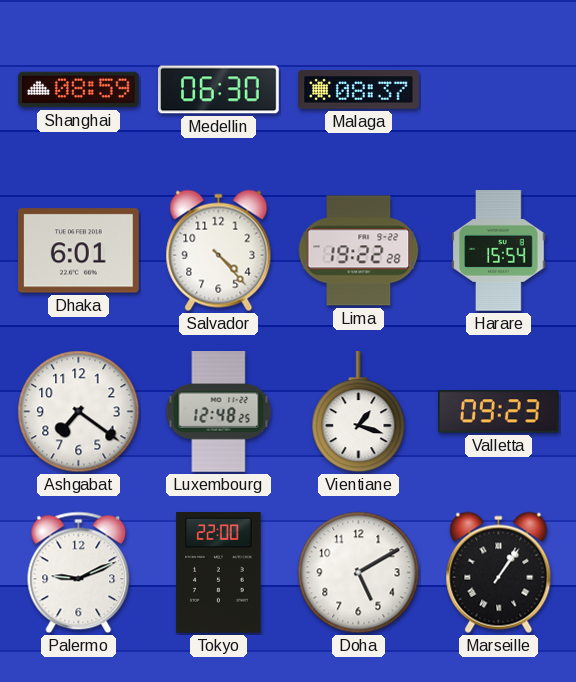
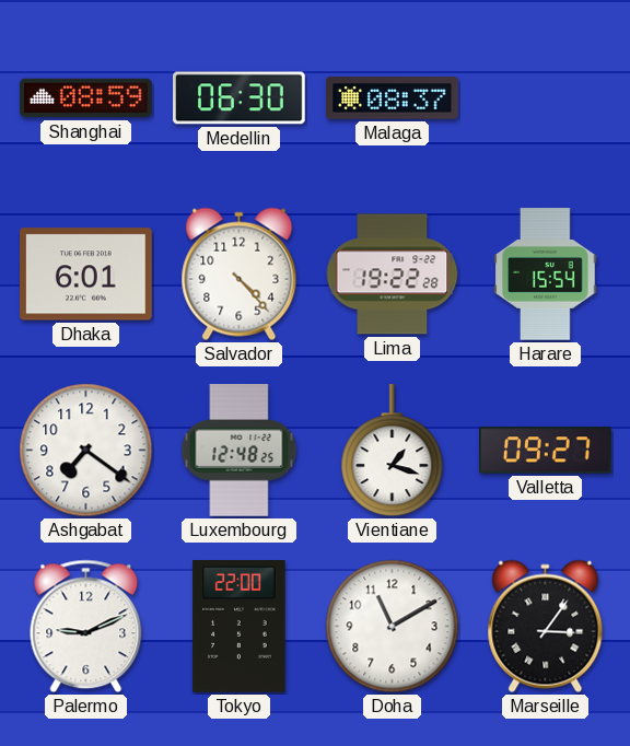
Valletta: 09:23 -> 09:27 (546, 451)
Doha: 5:10 -> 11:10 (393, 627)
Marseille: 1:06 -> 3:06 (546, 627)
